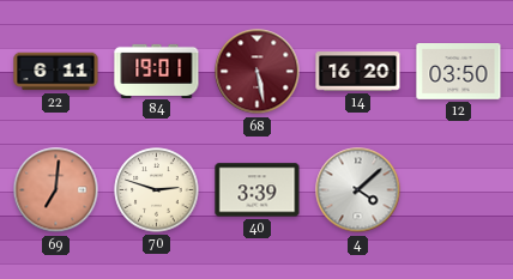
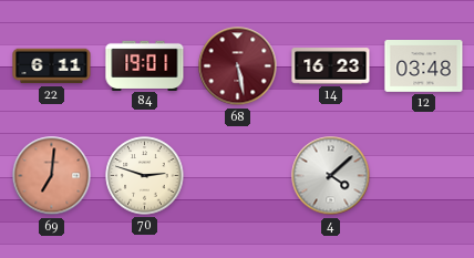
14: 16:20 -> 16:23 (331, 66)
12: 03:50 -> 03:48 (424, 66)
40: 3:39 -> none (258, 190)
